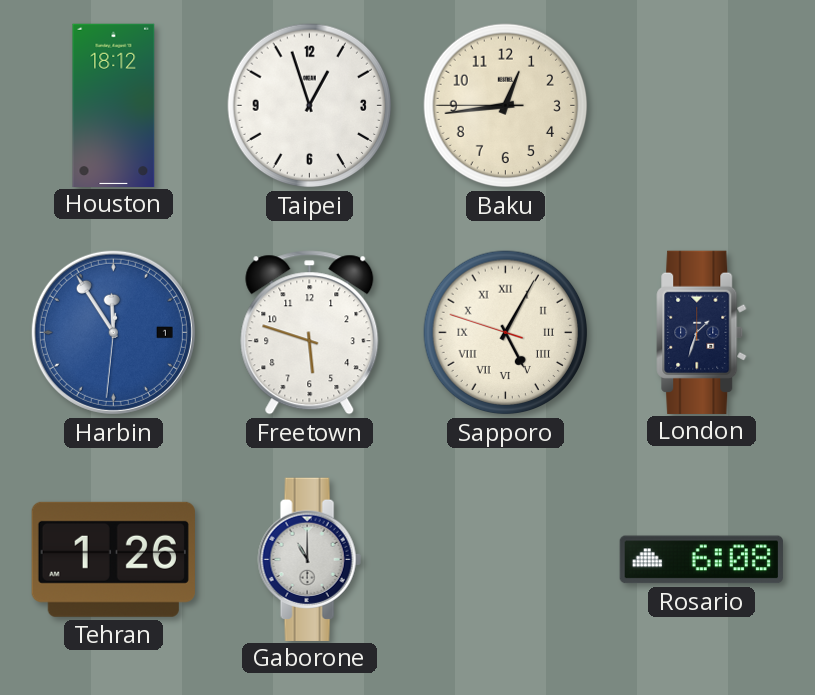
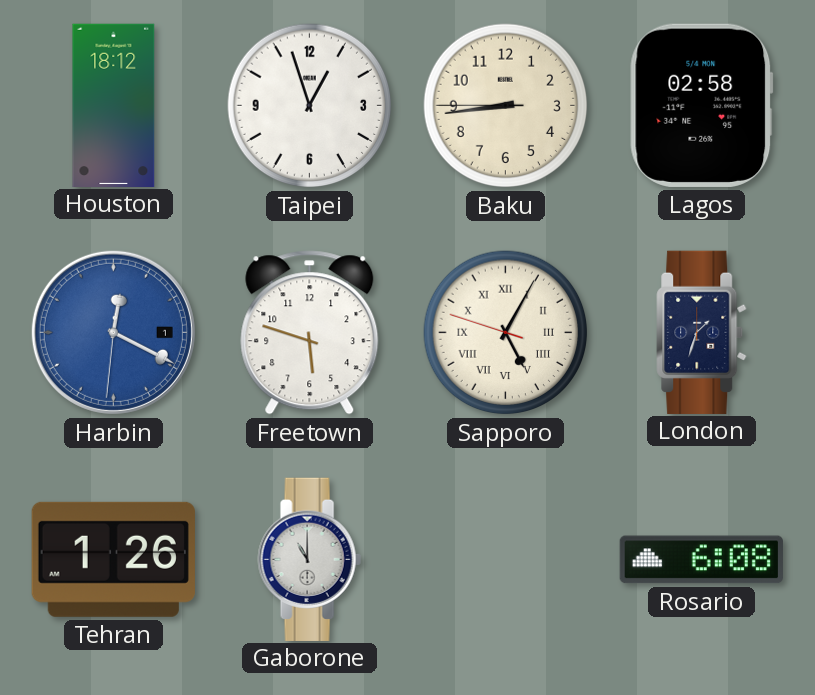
Baku: 12:43 -> 8:43 (506, 106)
Lagos: none -> 02:58 (702, 105)
Harbin: 11:54 -> 12:19 (113, 332)
